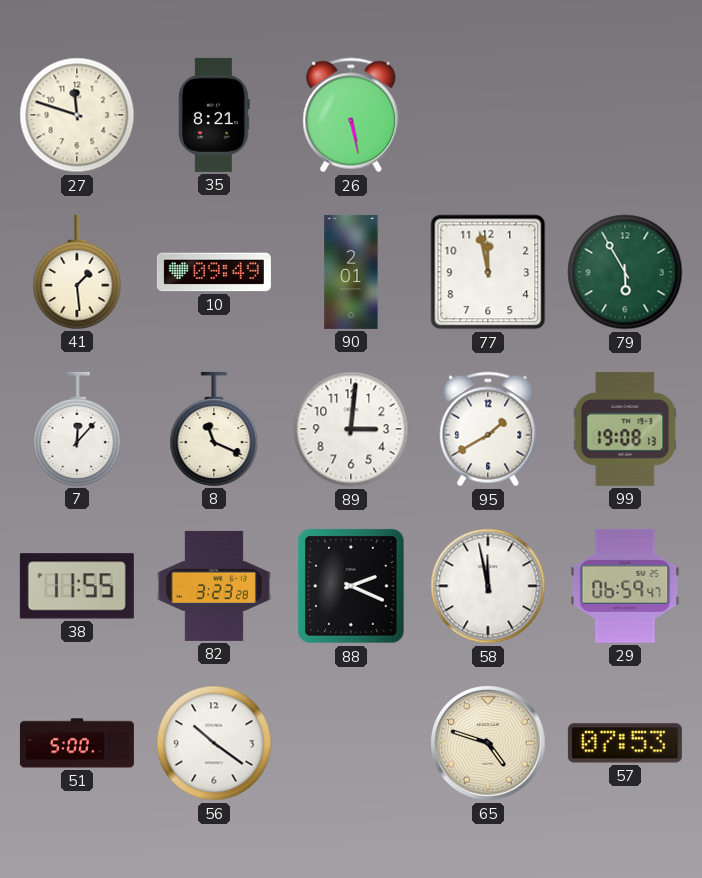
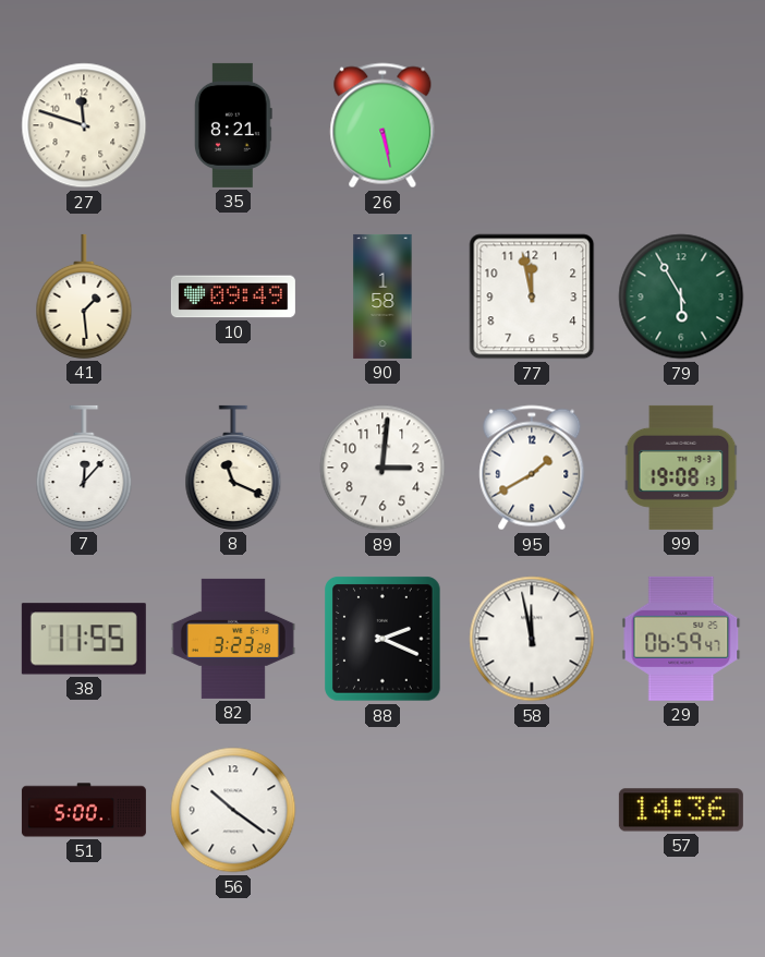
90: 2:01 -> 1:58 (382, 296)
65: 4:48 -> none (488, 743)
57: 07:53 -> 14:36 (681, 810)
